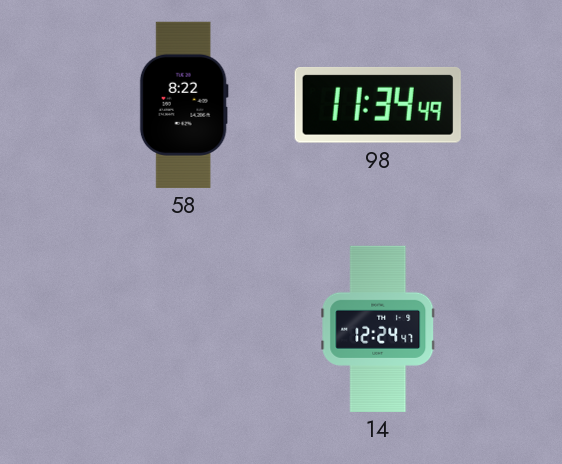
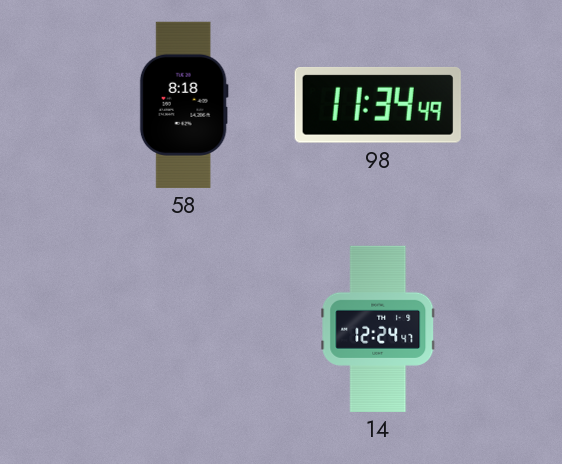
58: 8:22 -> 8:18 (184, 105)
